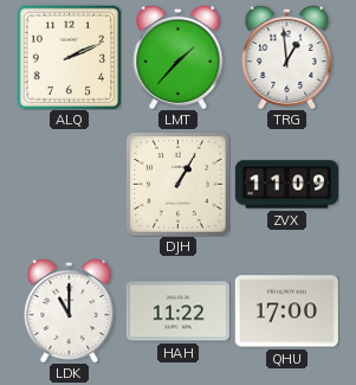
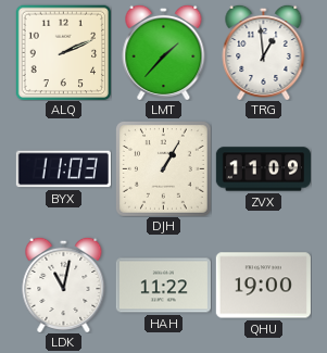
BYX: none -> 11:03 (63, 169)
LDK: 11:00 -> 11:02 (64, 285)
QHU: 17:00 -> 19:00 (263, 286)
